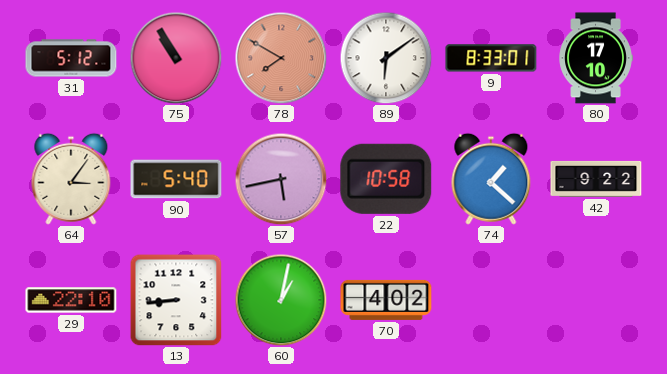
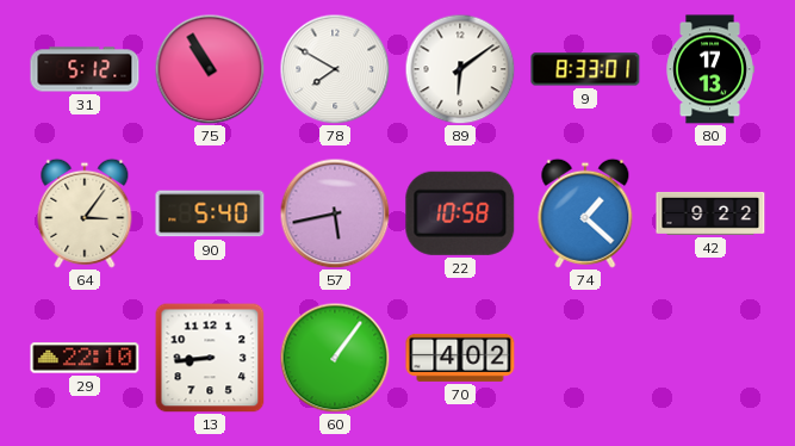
78 dial: salmon -> white (335, 69)
80: 17:10 -> 17:13 (710, 69)
60: 1:02 -> 1:06 (335, 358)
